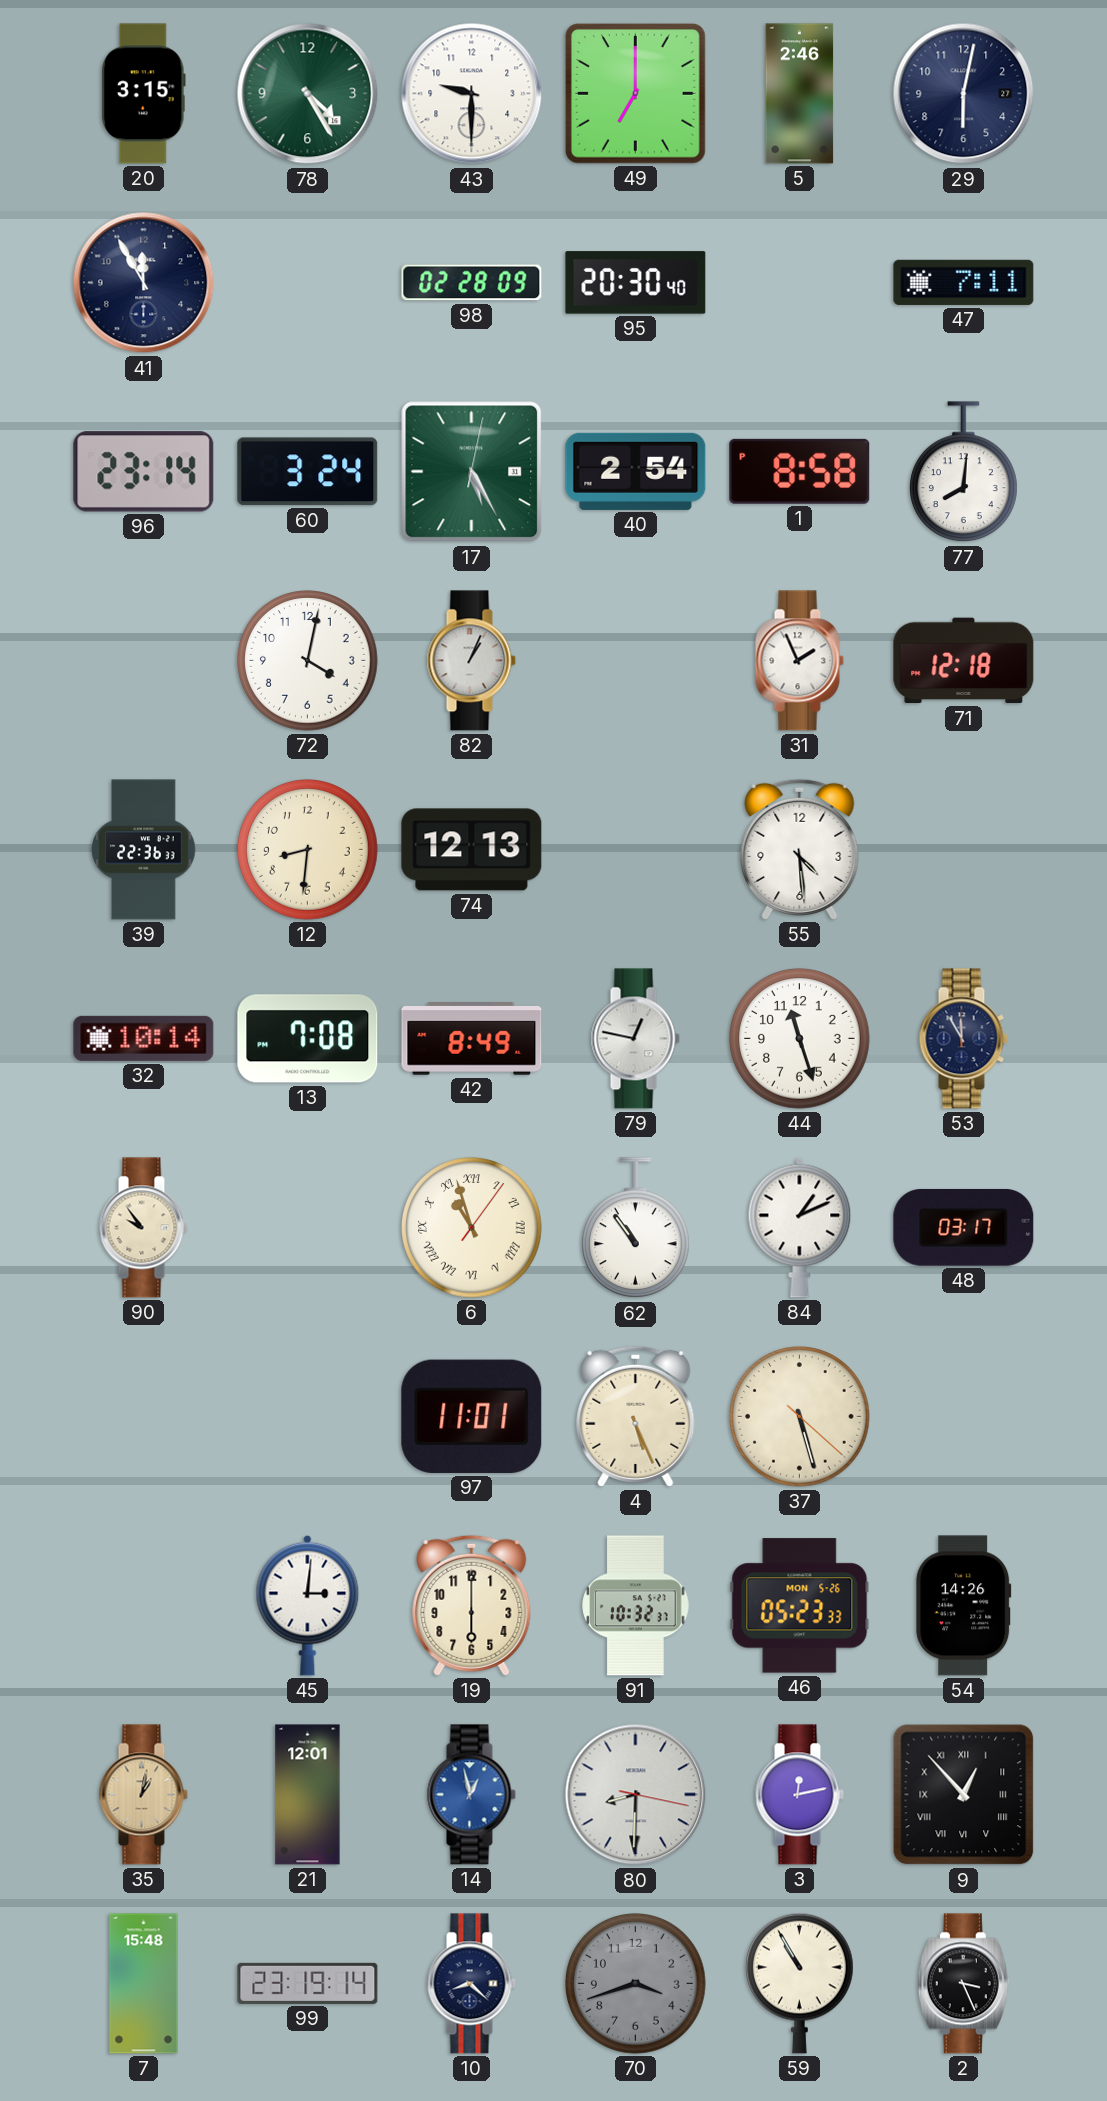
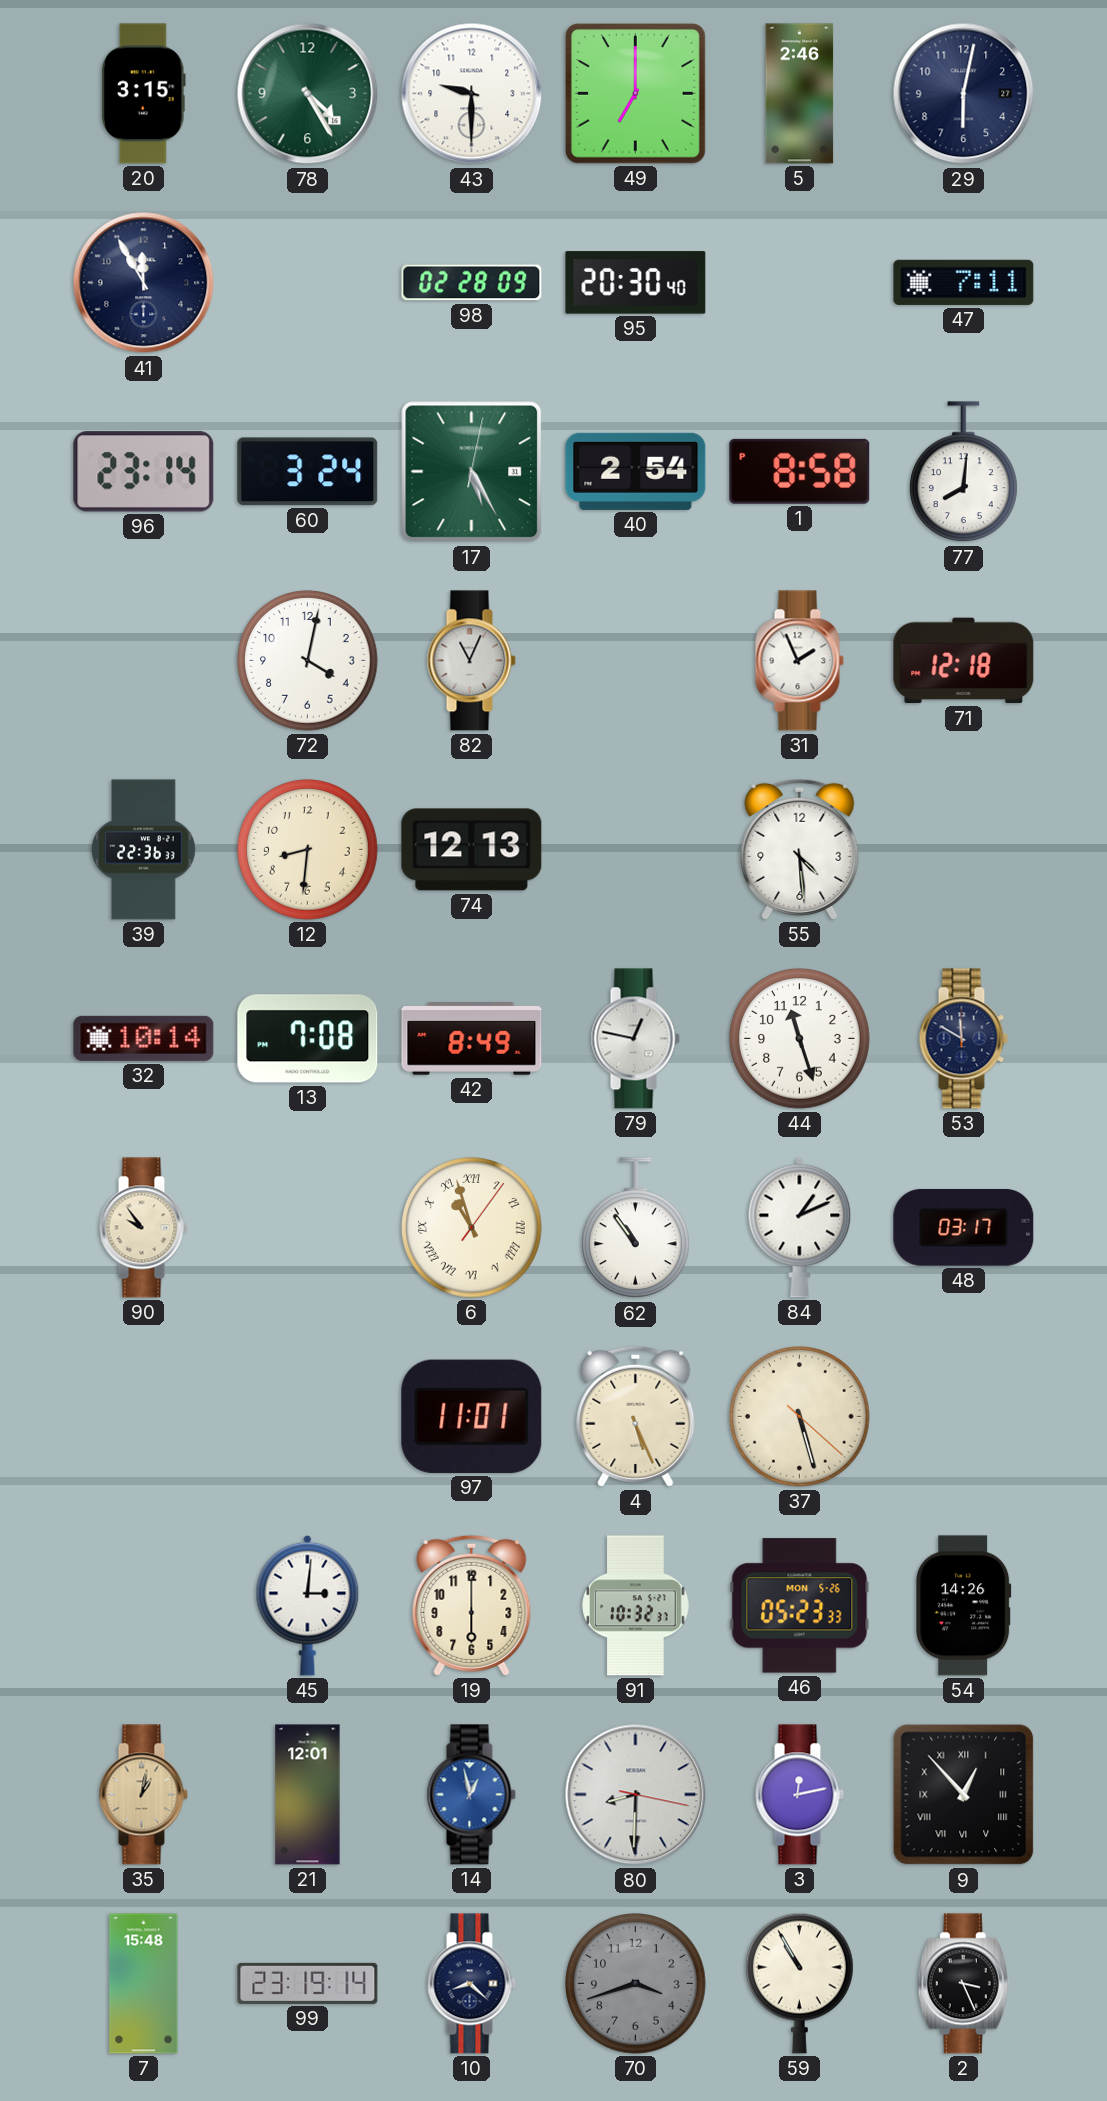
82: 1:04 -> 11:04 (471, 661)
53: 11:55 -> 11:50 (963, 1039)
